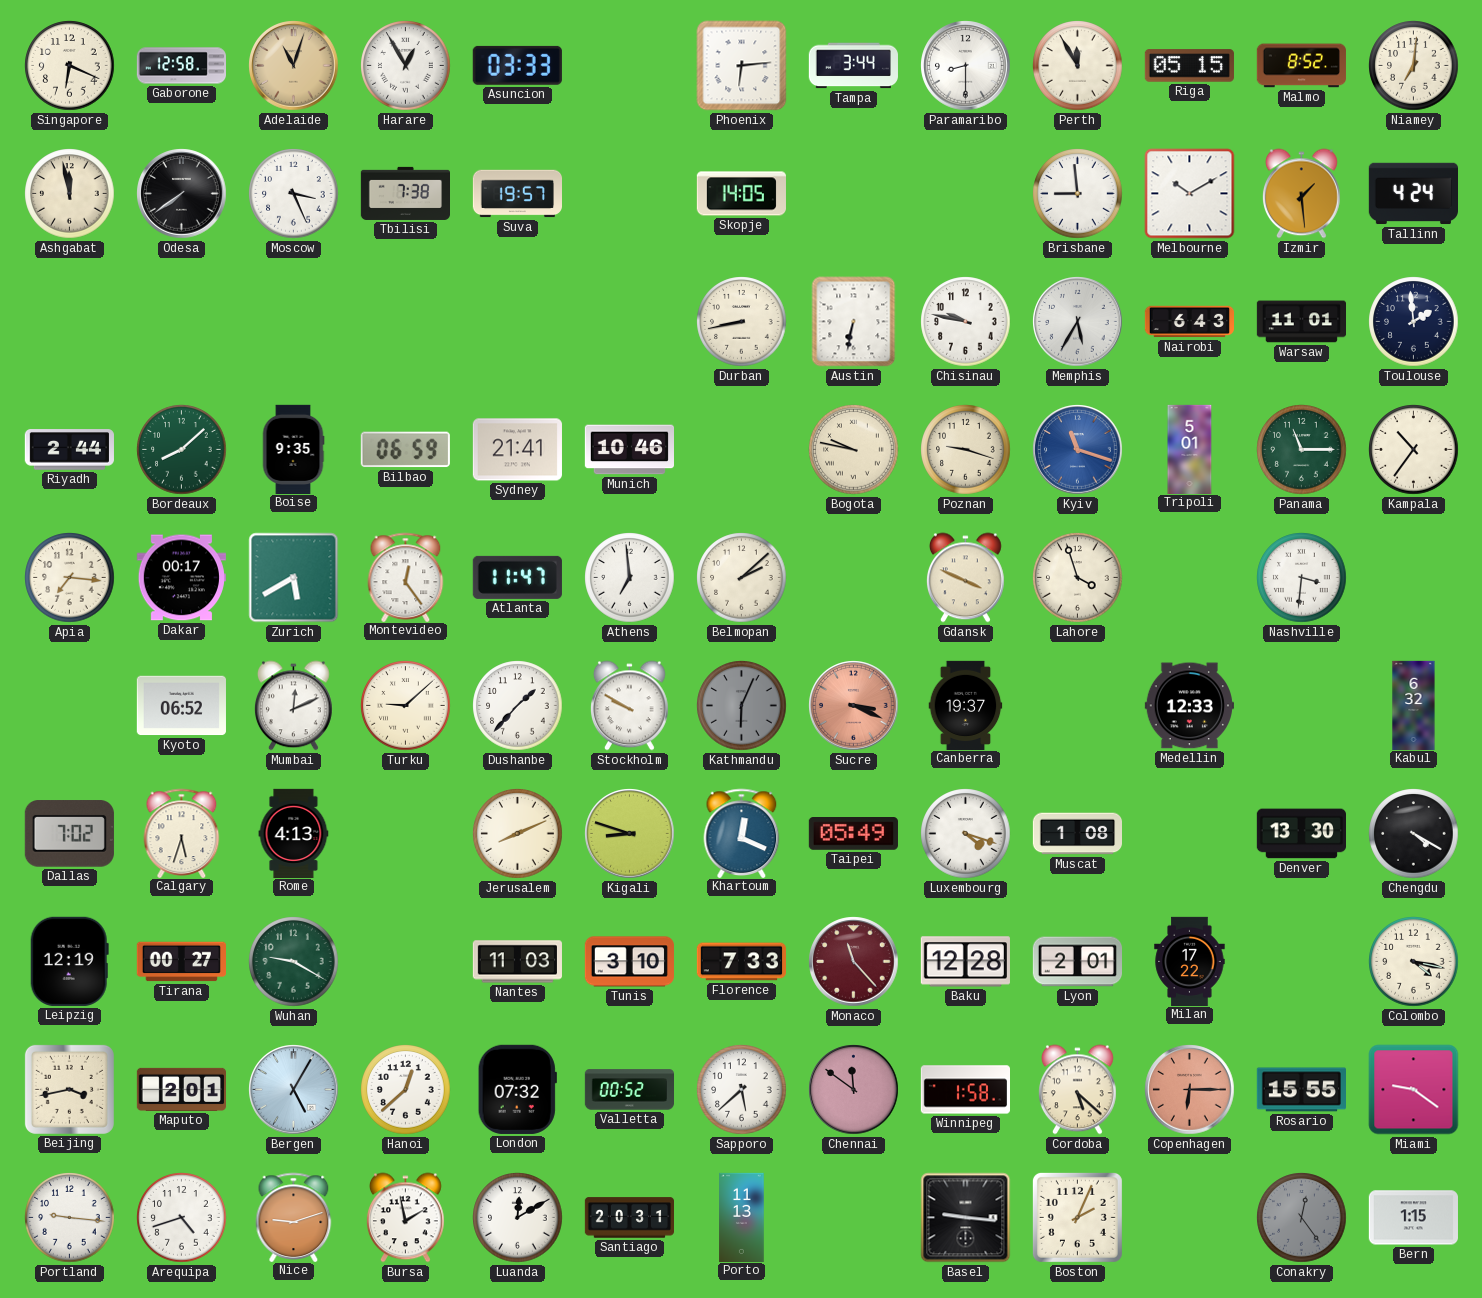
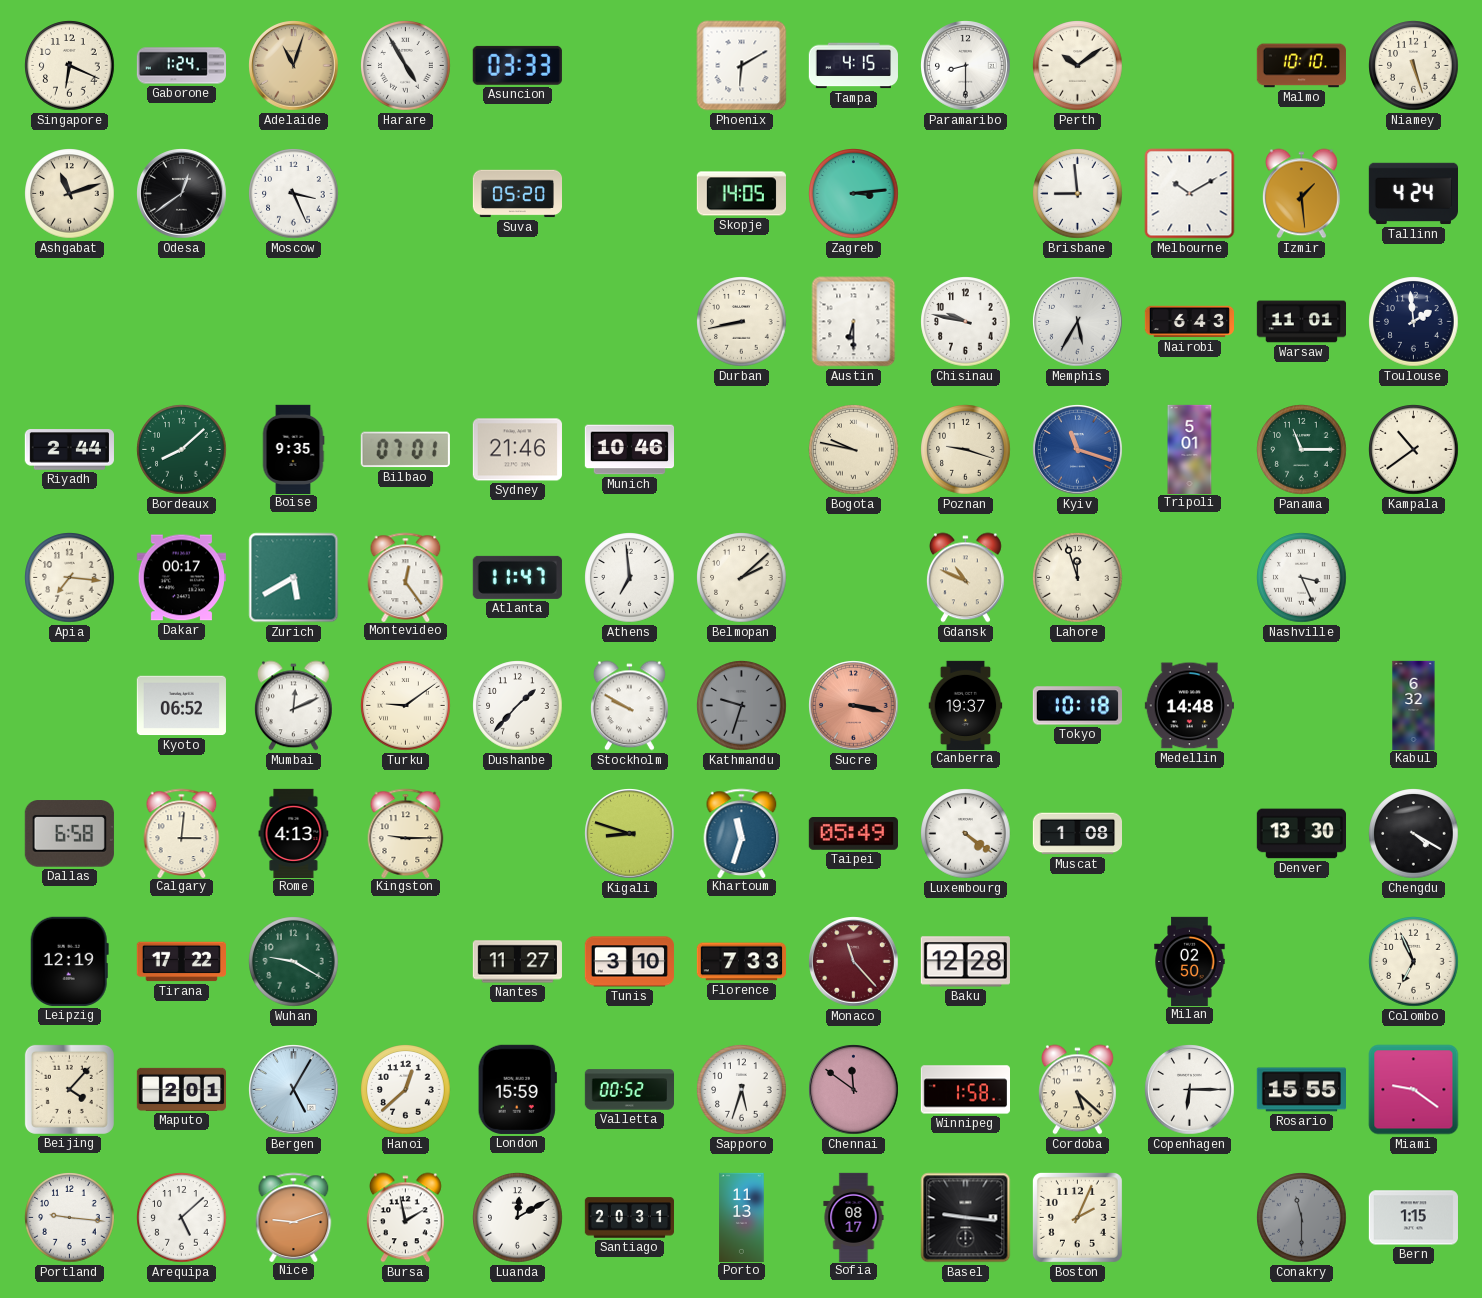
Gaborone: 12:58 -> 1:24 (181, 66)
Harare: 12:55 -> 4:55 (406, 66)
Phoenix: 6:14 -> 6:10 (742, 66)
Tampa: 3:44 -> 4:15 (853, 66)
Perth: 11:55 -> 10:09 (1078, 66)
Riga: 05:15 -> none (1189, 66)
Malmo: 8:52 -> 10:10 (1301, 66)
Niamey: 7:01 -> 5:27 (1414, 66)
Ashgabat: 11:58 -> 11:12 (70, 194)
Odesa: 7:39 -> 12:39 (182, 194)
Tbilisi: 7:38 -> none (405, 193)
Suva: 19:57 -> 05:20 (517, 194)
Zagreb: none -> 3:14 (854, 194)
Austin: 6:32 -> 6:30 (854, 322)
Bilbao: 06:59 -> 07:01 (405, 450)
Sydney: 21:41 -> 21:46 (517, 450)
Kampala: 10:36 -> 10:39 (1414, 450)
Gdansk: 3:49 -> 10:49 (965, 578)
Lahore: 3:57 -> 11:57 (1078, 578)
Nashville: 3:31 -> 3:26 (1302, 578)
Turku: 9:08 -> 9:09 (406, 706)
Kathmandu: 6:04 -> 9:33 (742, 706)
Sucre: 3:19 -> 3:17 (854, 706)
Tokyo: none -> 10:18 (1077, 706)
Medellin: 12:33 -> 14:48 (1189, 706)
Dallas: 7:02 -> 6:58 (69, 834)
Calgary: 5:33 -> 3:01 (182, 833)
Kingston: none -> 9:15 (406, 833)
Jerusalem: 8:11 -> none (518, 834)
Khartoum: 12:19 -> 11:33 (742, 833)
Luxembourg: 4:18 -> 4:21 (966, 834)
Tirana: 00:27 -> 17:22 (181, 962)
Nantes: 11:03 -> 11:27 (517, 962)
Lyon: 2:01 -> none (1077, 962)
Milan: 17:22 -> 02:50 (1190, 961)
Colombo: 4:17 -> 6:56 (1414, 962)
Beijing: 3:43 -> 4:07 (69, 1089)
London: 07:32 -> 15:59 (517, 1089)
Sapporo: 5:38 -> 5:33 (742, 1090)
Copenhagen dial: salmon -> white (1190, 1090)
Arequipa: 4:42 -> 5:08 (182, 1218)
Sofia: none -> 08:17 (854, 1217)
Conakry: 12:24 -> 11:30 (1302, 1218)
